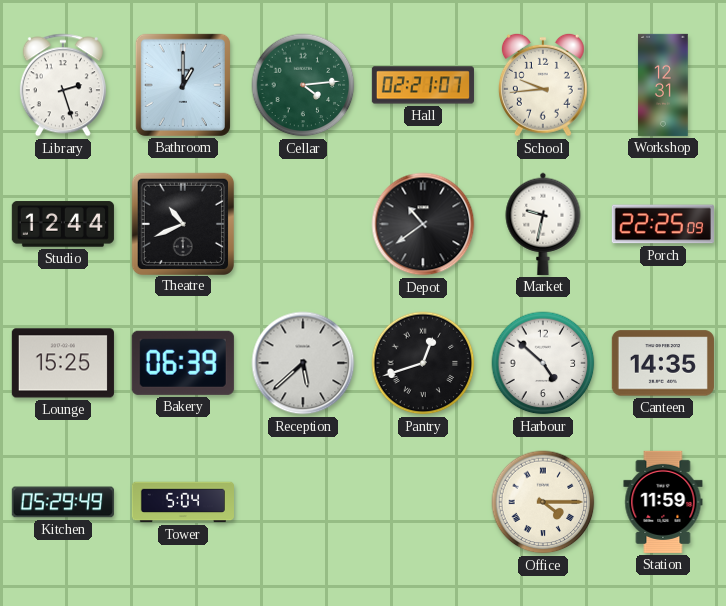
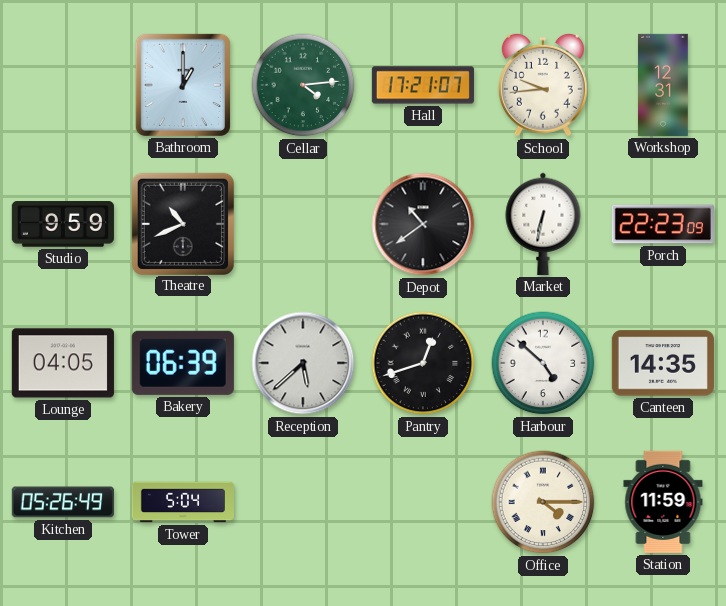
Library: 2:27 -> none (63, 85)
Hall: 02:21 -> 17:21 (423, 85)
Studio: 12:44 -> 9:59 (63, 224)
Market: 9:32 -> 6:32 (543, 224)
Porch: 22:25 -> 22:23 (663, 224)
Lounge: 15:25 -> 04:05 (63, 363)
Kitchen: 05:29 -> 05:26 (63, 502)
